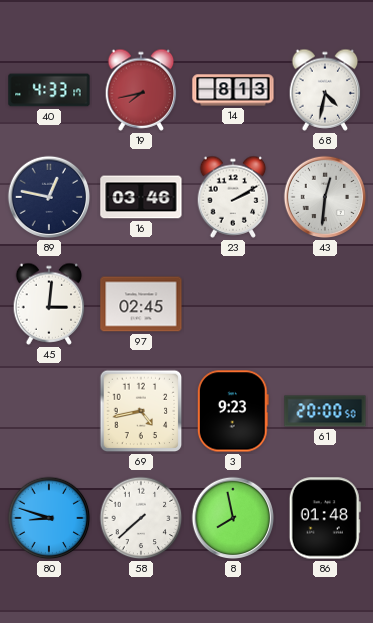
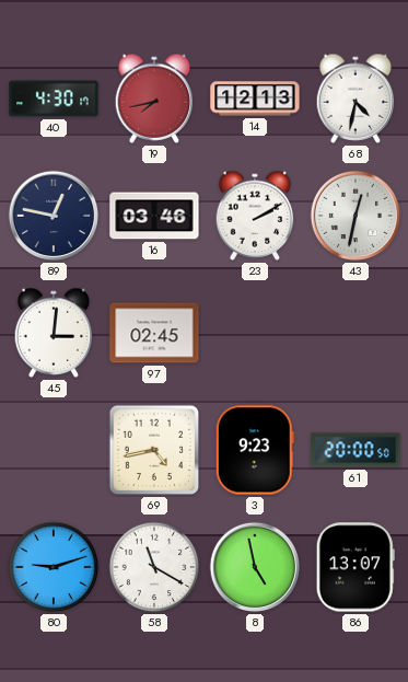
40: 4:33 -> 4:30 (54, 99)
14: 8:13 -> 12:13 (255, 99)
43: 12:31 -> 12:32 (355, 216)
80: 8:48 -> 9:12 (54, 567)
58: 7:38 -> 11:20 (154, 567)
8: 7:58 -> 4:58 (255, 567)
86: 01:48 -> 13:07 (355, 567)
